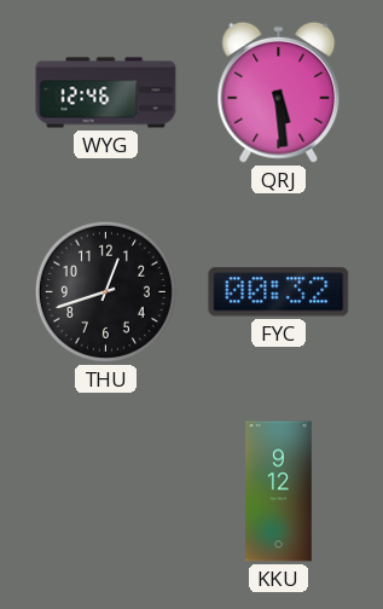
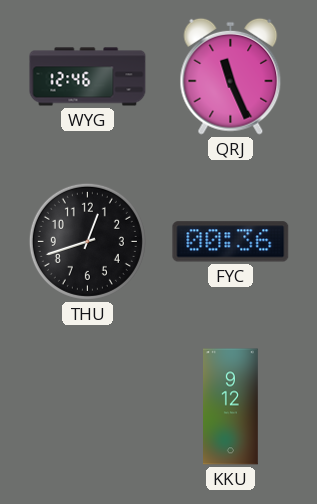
QRJ: 5:29 -> 11:26 (231, 76)
FYC: 00:32 -> 00:36 (231, 242)
